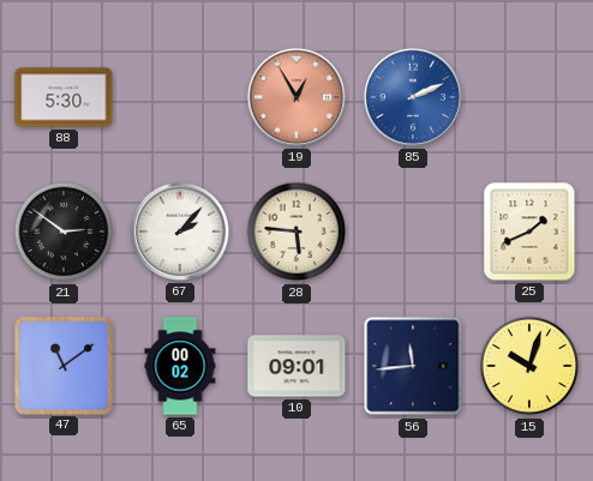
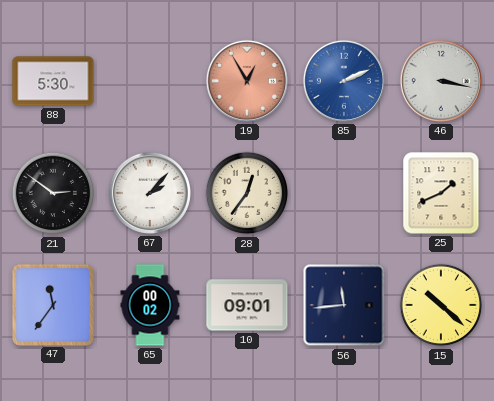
46: none -> 3:17 (441, 81)
28: 5:46 -> 12:36 (247, 193)
47: 11:09 -> 11:36 (52, 304)
15: 10:03 -> 10:22 (441, 305)
